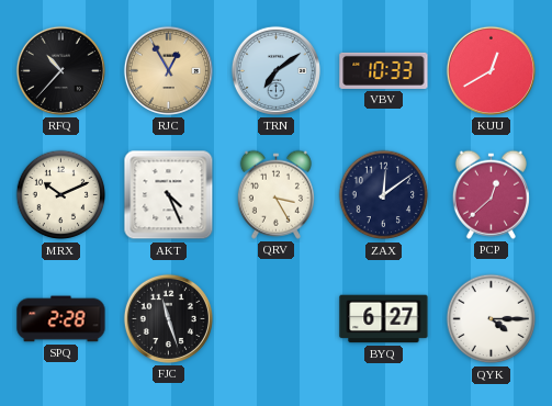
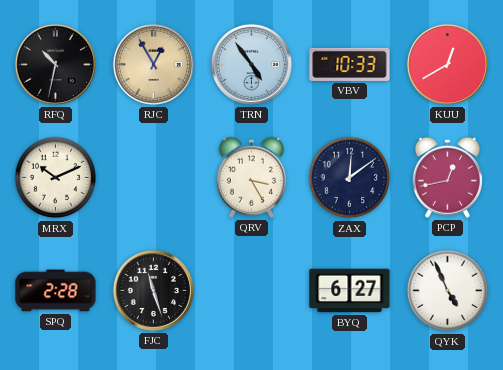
RFQ: 10:37 -> 10:32 (55, 64)
TRN: 7:09 -> 4:54 (251, 64)
AKT: 4:26 -> none (169, 195)
PCP: 12:38 -> 12:43 (447, 177)
QYK: 4:15 -> 4:56 (448, 291)
